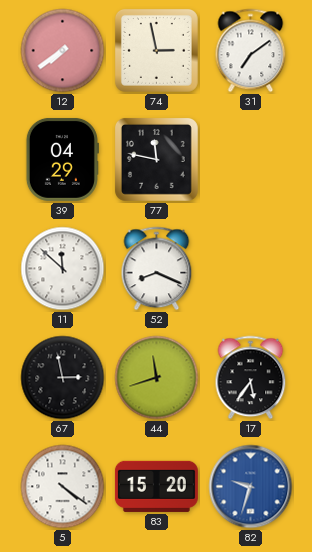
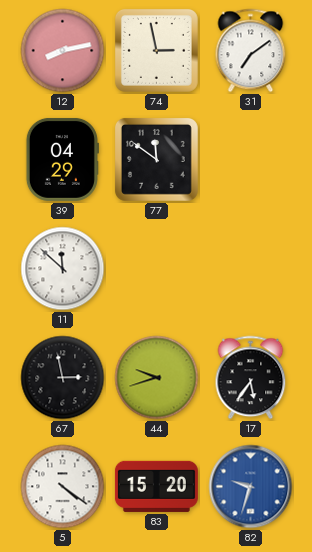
12: 7:39 -> 8:13 (63, 51)
77: 11:47 -> 11:51 (156, 159)
52: 8:19 -> none (157, 269)
44: 11:42 -> 9:42 (157, 378)
